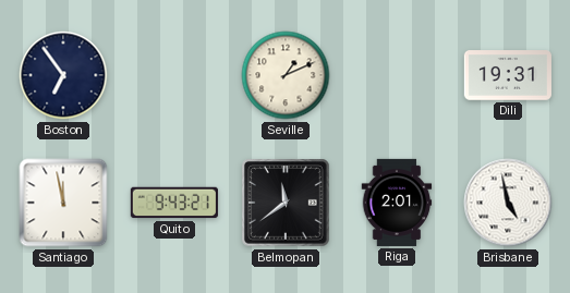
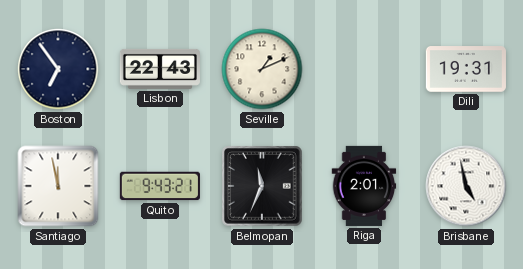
Lisbon: none -> 22:43 (160, 69)
Belmopan: 11:39 -> 11:34 (262, 186)
